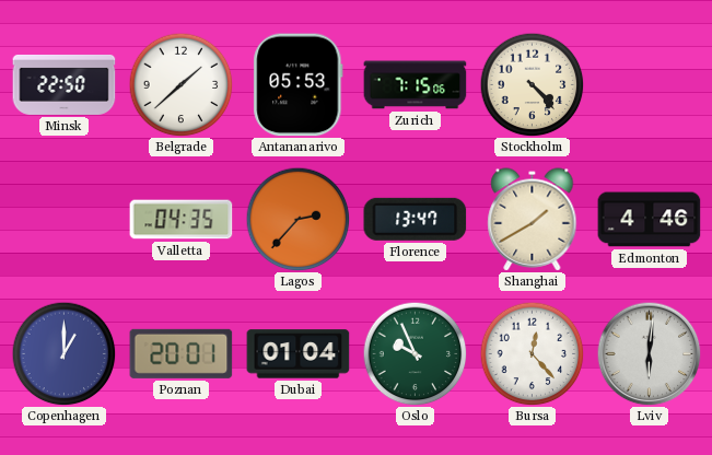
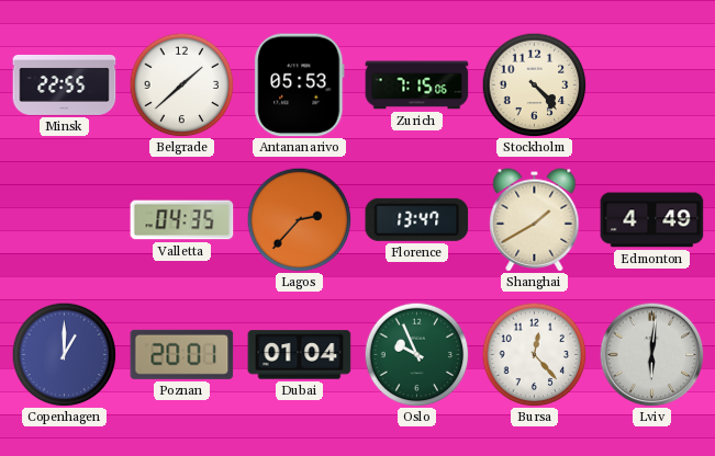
Minsk: 22:50 -> 22:55 (65, 84)
Edmonton: 4:46 -> 4:49 (652, 220)
